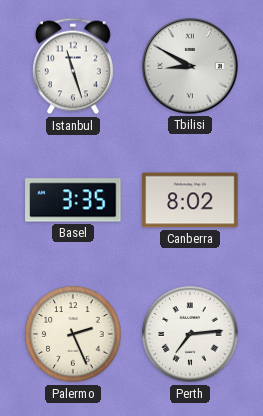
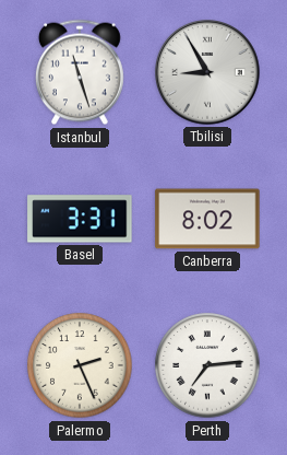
Tbilisi: 8:50 -> 8:55 (207, 72)
Basel: 3:35 -> 3:31 (80, 219)
